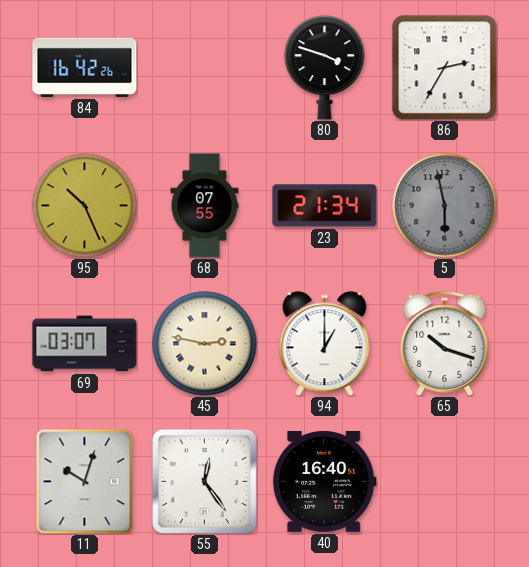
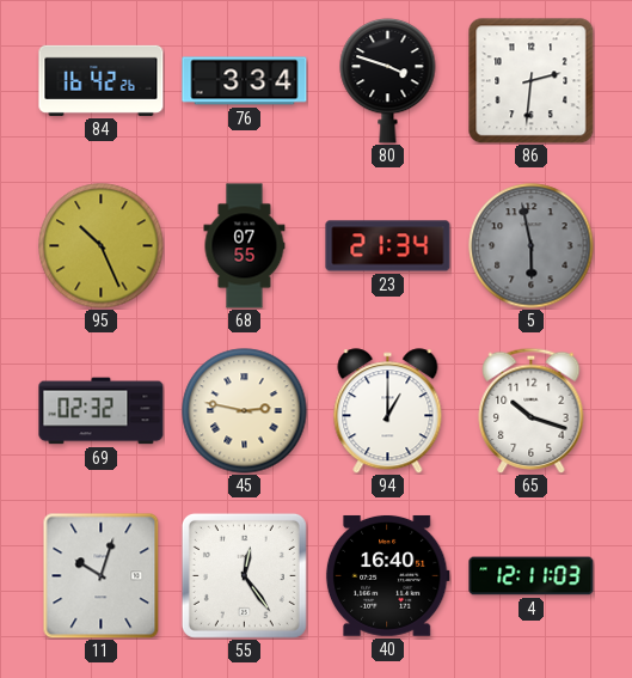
76: none -> 3:34 (245, 81)
86: 2:35 -> 2:31 (530, 80)
69: 03:07 -> 02:32 (102, 411)
4: none -> 12:11 (532, 576)
